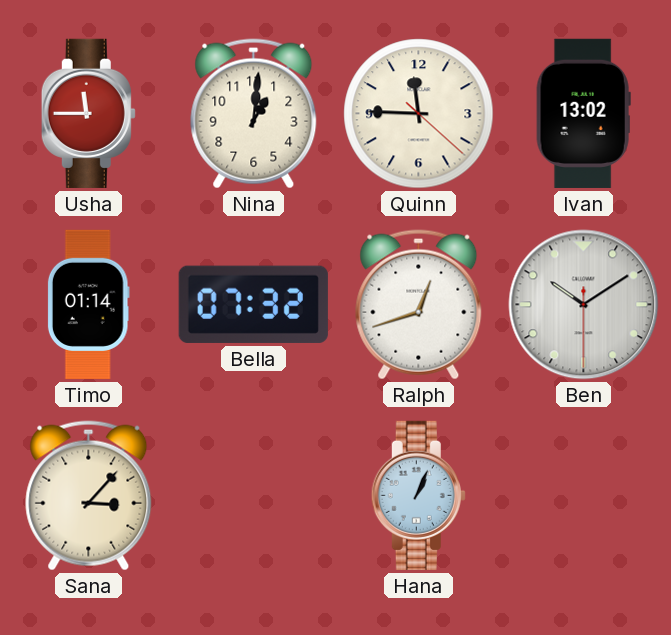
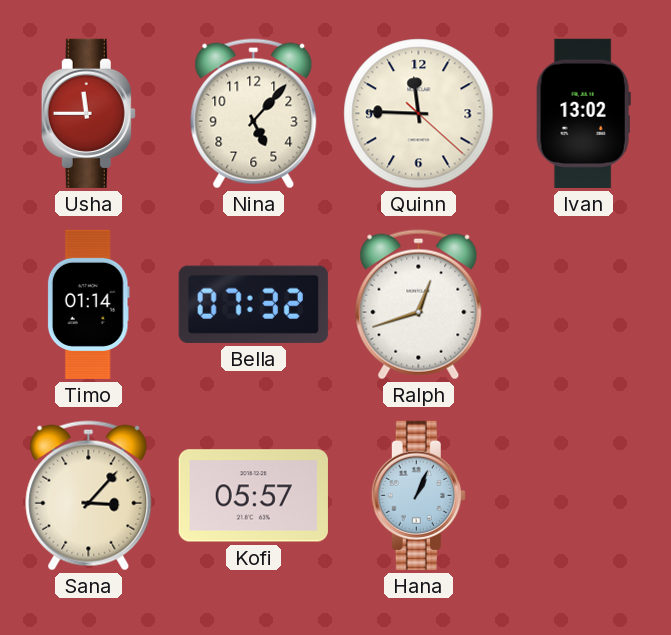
Nina: 1:01 -> 5:07 (254, 114)
Ben: 10:09 -> none (584, 305)
Kofi: none -> 05:57 (253, 496)
